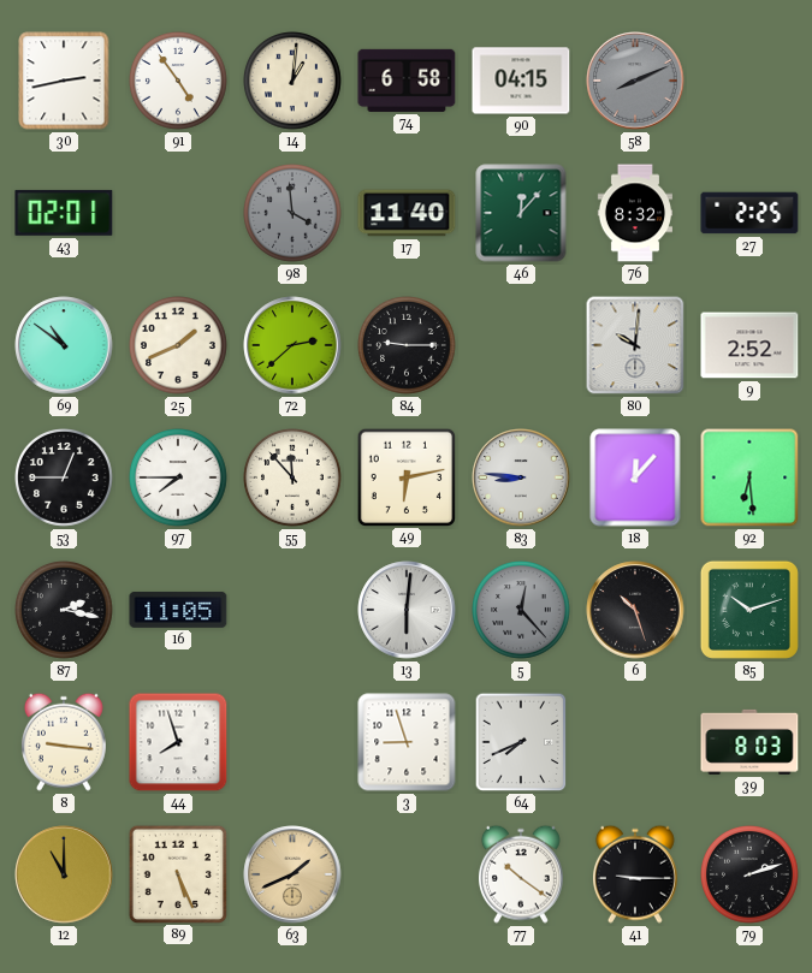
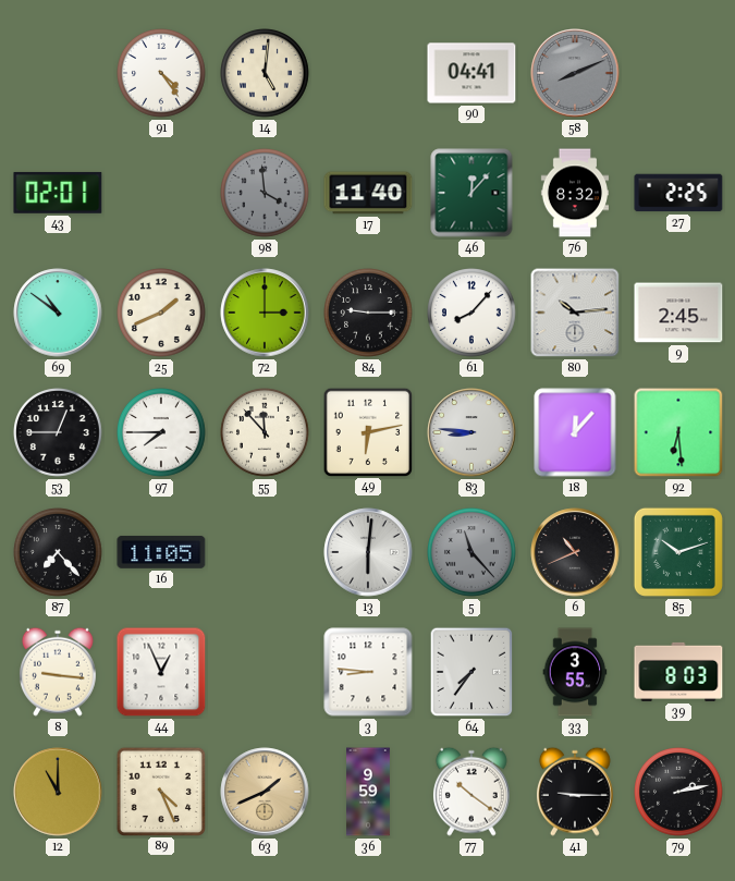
30: 2:43 -> none (64, 81)
91: 4:54 -> 4:24 (162, 74)
14: 1:01 -> 5:01 (266, 74)
74: 6:58 -> none (407, 81)
90: 04:15 -> 04:41 (471, 73)
72: 2:38 -> 3:00 (265, 313)
61: none -> 8:07 (473, 314)
80: 10:01 -> 10:14 (575, 313)
9: 2:52 -> 2:45 (678, 313)
87: 2:17 -> 7:23 (59, 553)
5: 12:23 -> 11:23 (473, 553)
6: 10:27 -> 10:41 (575, 552)
44: 7:57 -> 12:56 (161, 672)
3: 8:57 -> 8:46 (368, 672)
64: 7:41 -> 7:36 (471, 672)
33: none -> 3:55 (575, 672)
89: 5:26 -> 4:26 (160, 791)
36: none -> 9:59 (369, 792)
79: 2:12 -> 2:13 (679, 793)
